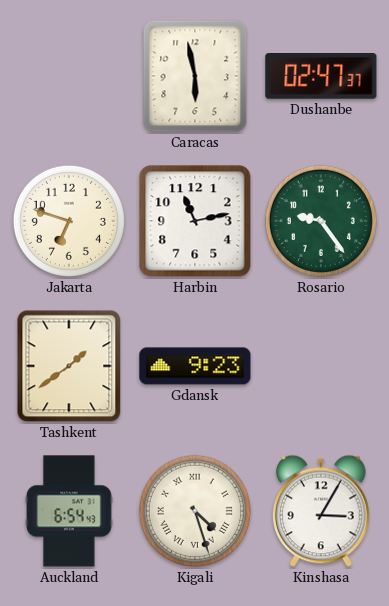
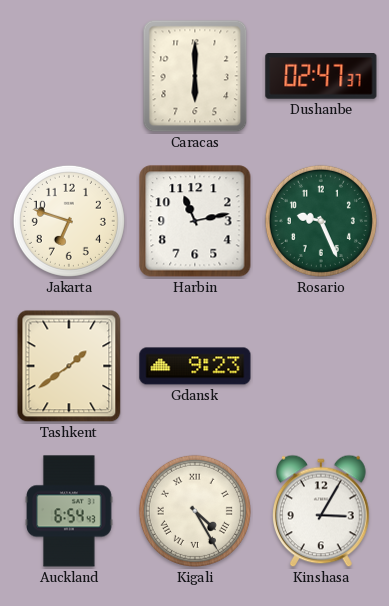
Caracas: 5:58 -> 6:00 (195, 76)
Rosario: 9:24 -> 9:26 (321, 221)
Kigali: 4:27 -> 4:25 (195, 511)
